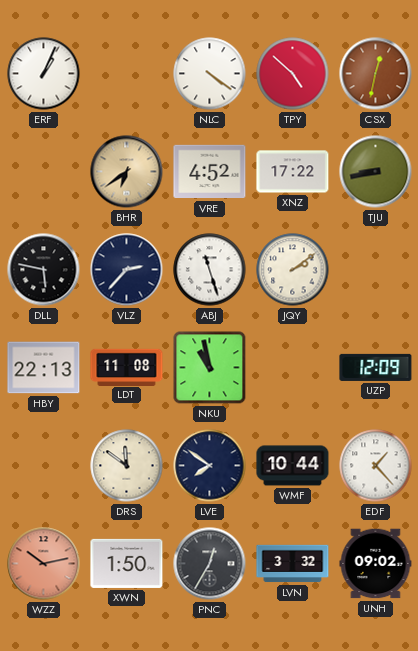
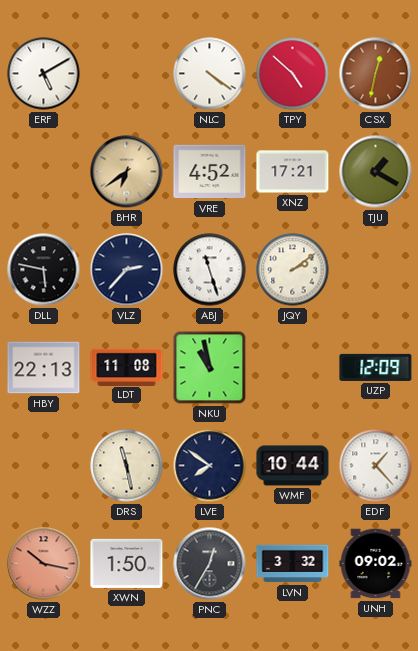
ERF: 1:04 -> 5:10 (44, 74)
XNZ: 17:22 -> 17:21 (293, 172)
TJU: 8:43 -> 1:20 (376, 172)
DRS: 11:51 -> 11:28 (127, 466)
WZZ: 10:13 -> 10:17 (44, 564)
